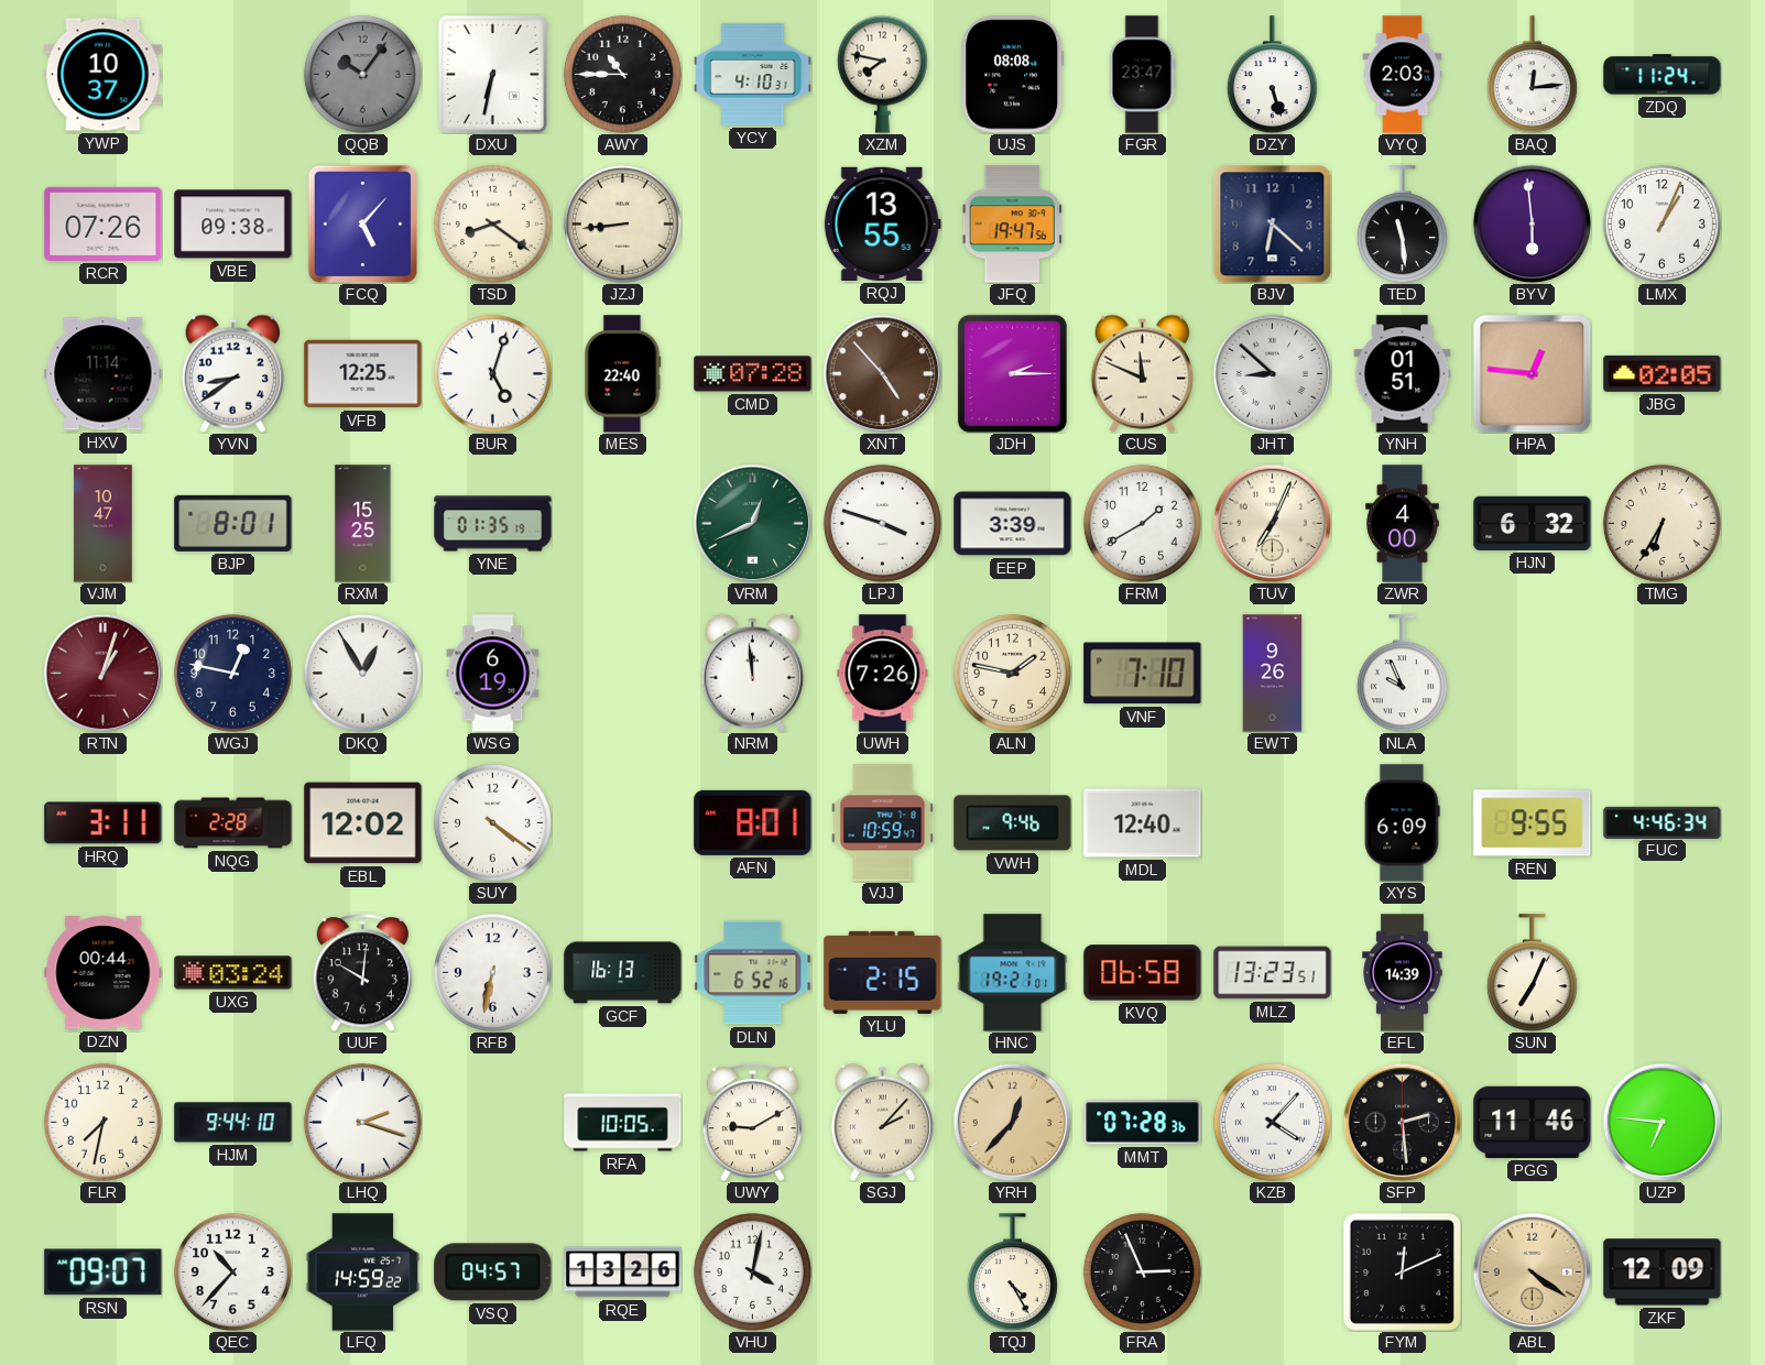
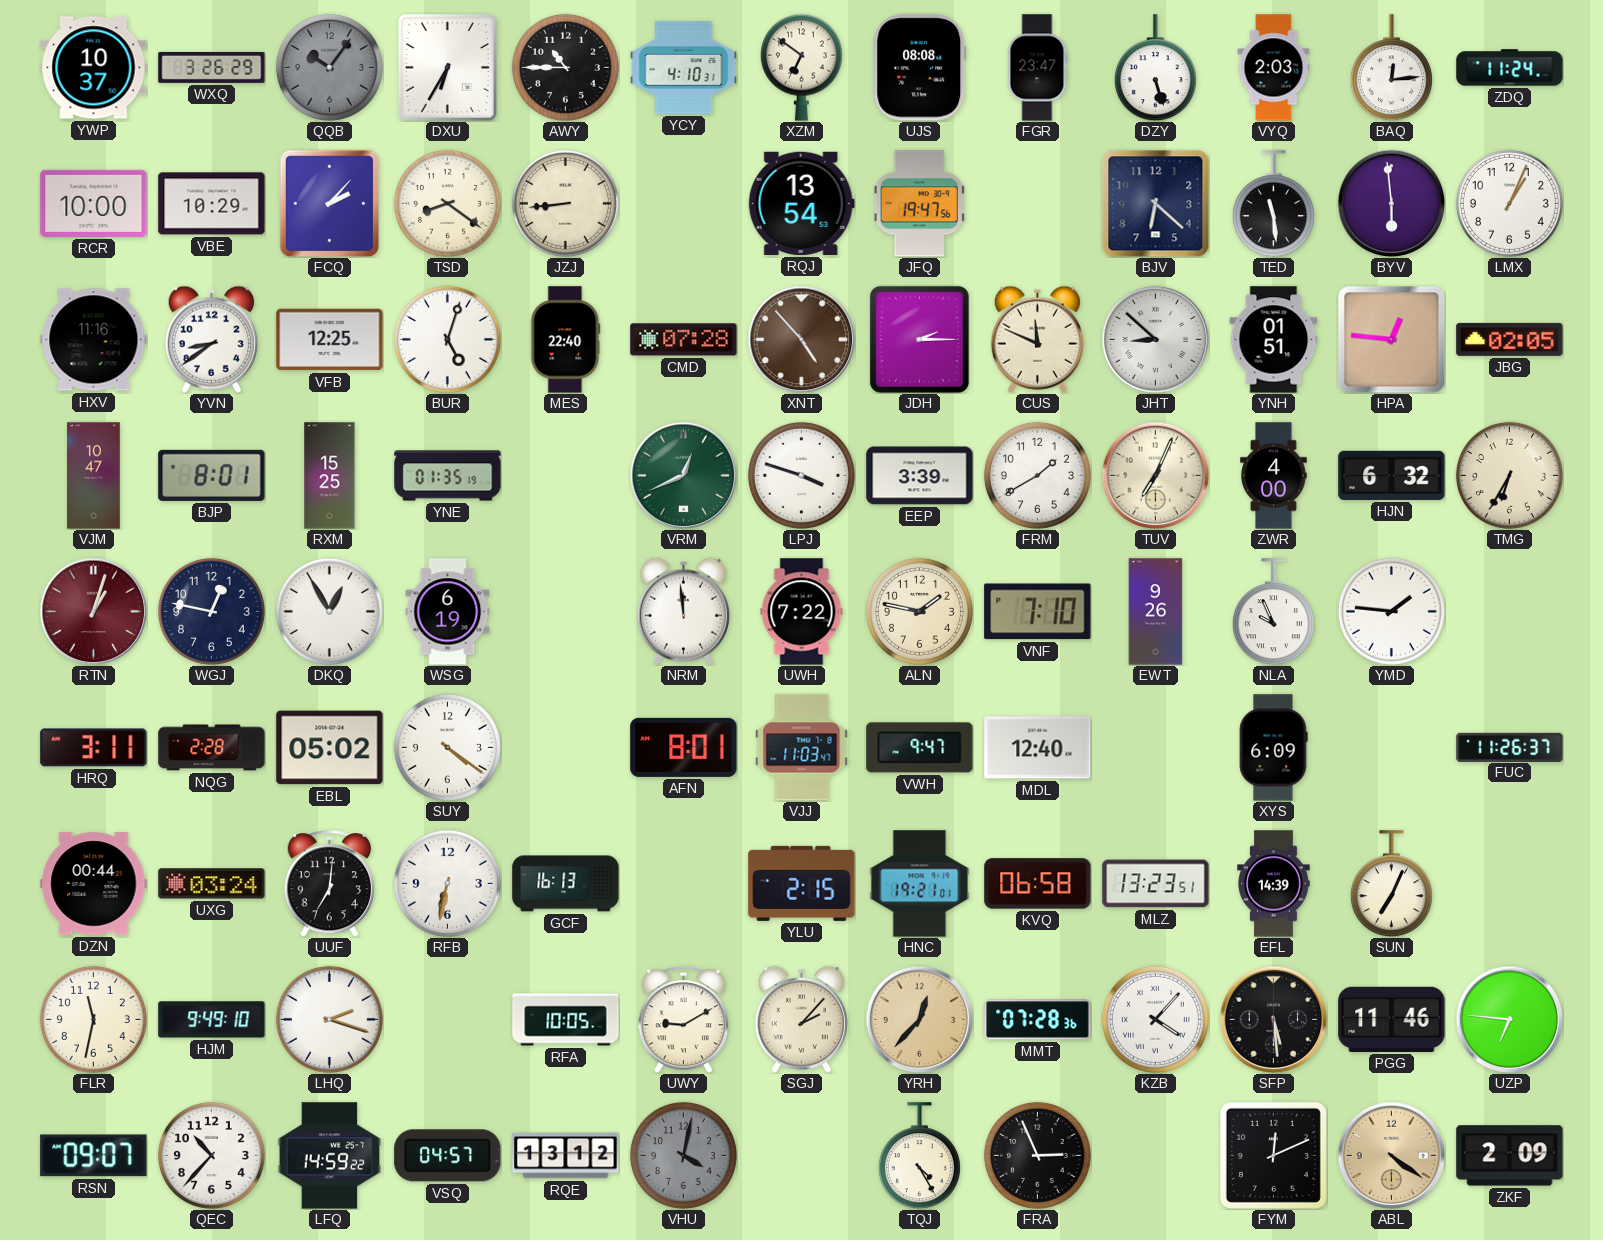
WXQ: none -> 3:26 (212, 67)
DXU: 6:32 -> 6:35 (447, 67)
XZM: 7:47 -> 6:51 (801, 67)
RCR: 07:26 -> 10:00 (94, 203)
VBE: 09:38 -> 10:29 (212, 204)
FCQ: 5:07 -> 2:07 (330, 203)
RQJ: 13:55 -> 13:54 (801, 203)
HXV: 11:14 -> 11:16 (94, 340)
UWH: 7:26 -> 7:22 (802, 612)
YMD: none -> 1:46 (1391, 611)
EBL: 12:02 -> 05:02 (330, 748)
VJJ: 10:59 -> 11:03 (802, 748)
VWH: 9:46 -> 9:47 (920, 748)
REN: 9:55 -> none (1533, 823)
FUC: 4:46 -> 11:26 (1510, 747)
UUF: 10:01 -> 7:01 (330, 884)
DLN: 6:52 -> none (753, 973)
FLR: 7:32 -> 11:32 (93, 1019)
HJM: 9:44 -> 9:49 (212, 1020)
SFP: 2:29 -> 5:29 (1273, 1019)
RQE: 13:26 -> 13:12 (566, 1156)
VHU dial: white -> grey (683, 1155)
ZKF: 12:09 -> 2:09 (1510, 1156)
